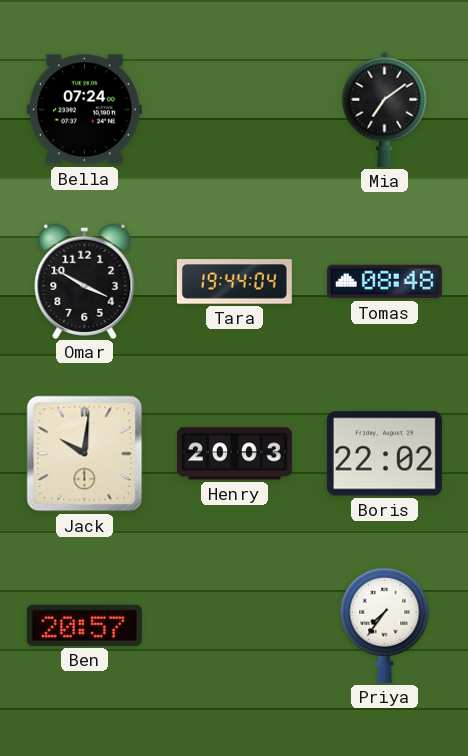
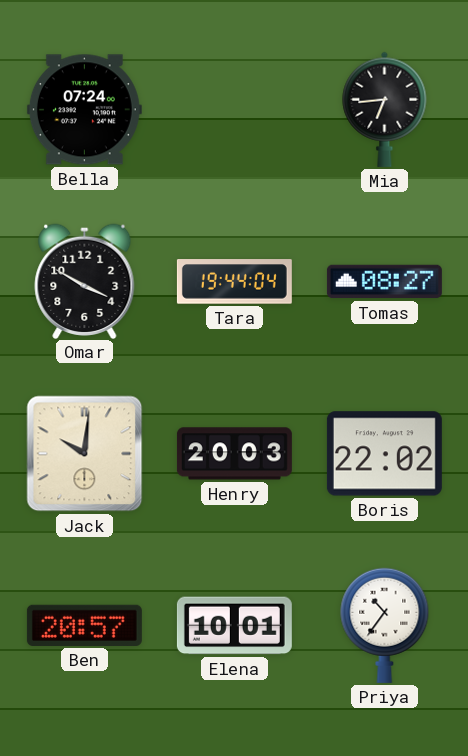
Mia: 7:09 -> 6:44 (385, 109)
Tomas: 08:48 -> 08:27 (384, 282)
Elena: none -> 10:01 (234, 626)
Priya: 7:36 -> 10:36 (385, 625)
